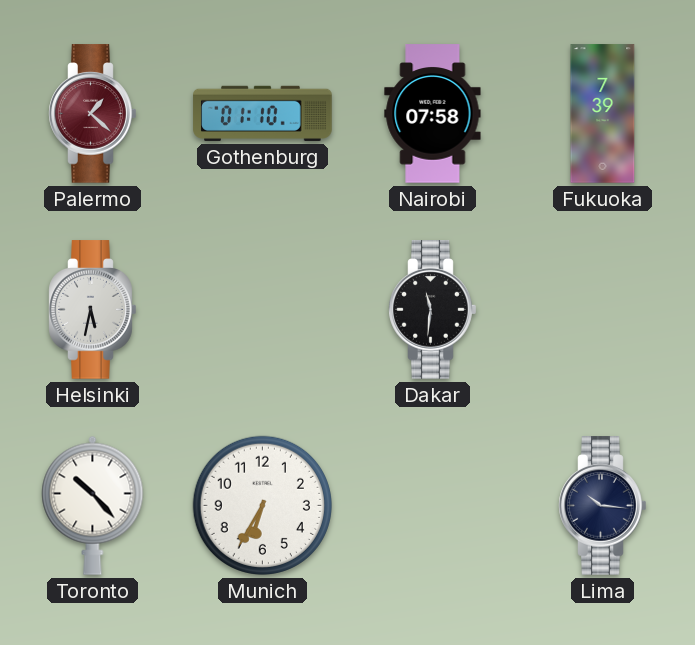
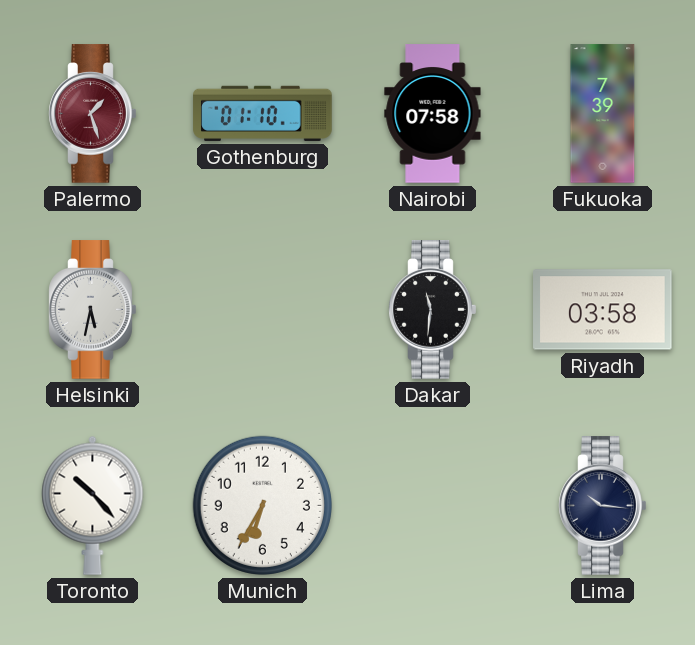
Palermo: 1:22 -> 1:27 (93, 114)
Riyadh: none -> 03:58 (603, 310)
